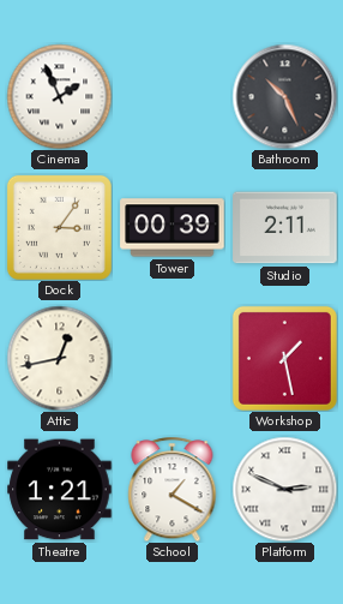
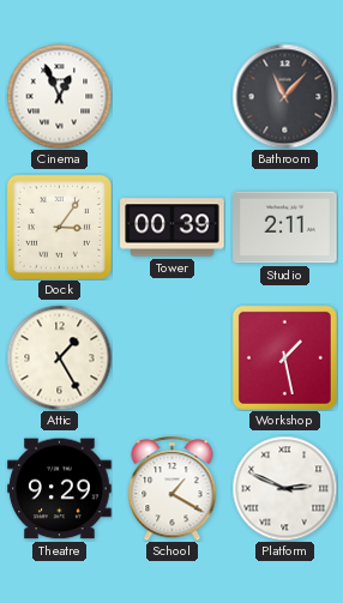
Cinema: 1:56 -> 12:56 (59, 96)
Bathroom: 10:26 -> 11:07 (284, 96)
Attic: 12:43 -> 1:25 (59, 357)
Theatre: 1:21 -> 9:29 (60, 489)
